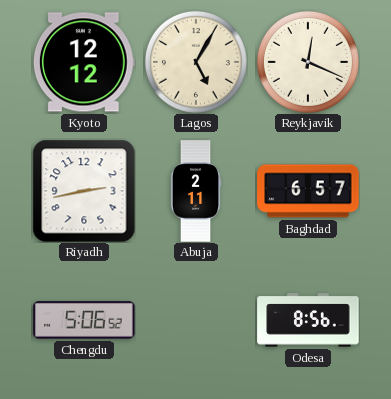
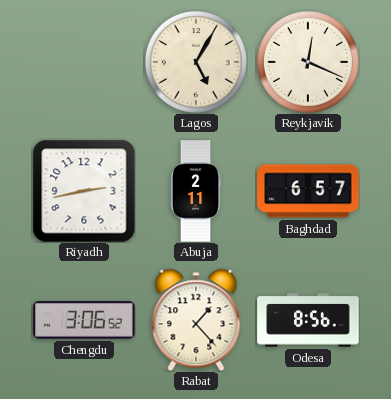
Kyoto: 12:12 -> none (84, 62)
Chengdu: 5:06 -> 3:06 (84, 320)
Rabat: none -> 1:23 (196, 320)
